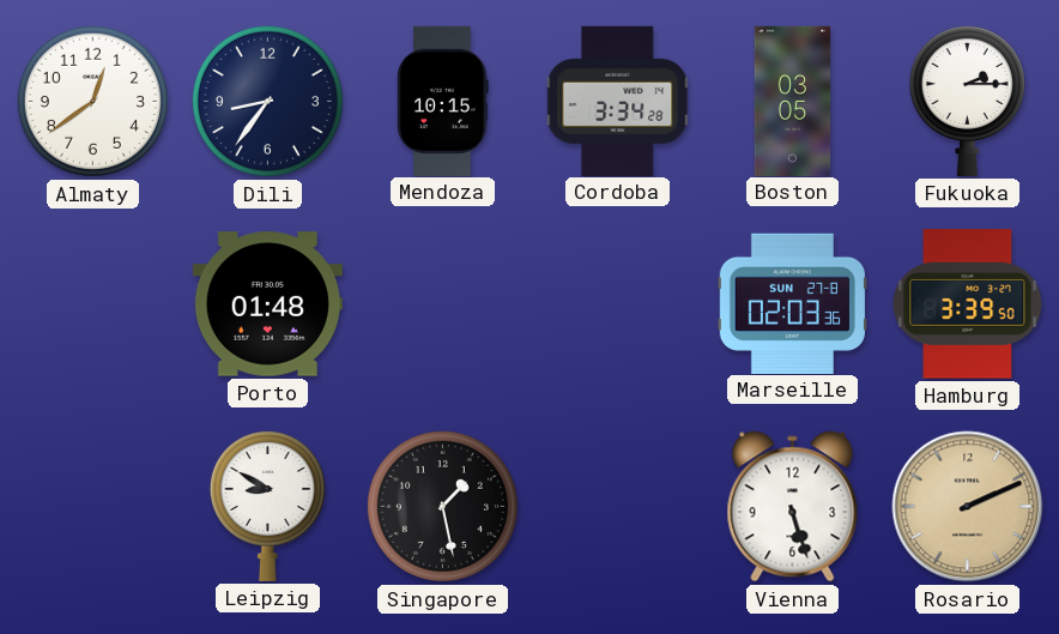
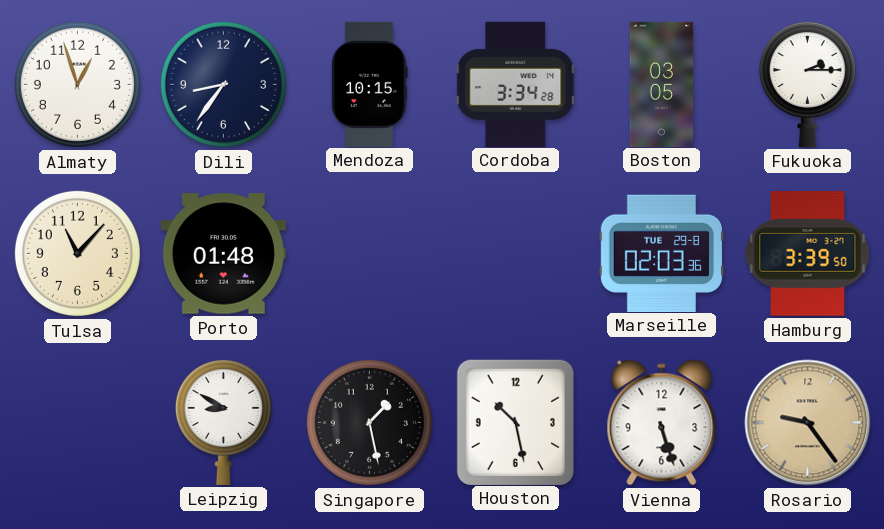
Almaty: 12:39 -> 12:57 (77, 84)
Tulsa: none -> 11:07 (77, 253)
Marseille date: SUN 27-8 -> TUE 29-8 (661, 253)
Houston: none -> 10:28 (515, 422)
Rosario: 2:11 -> 9:24 (808, 423)
